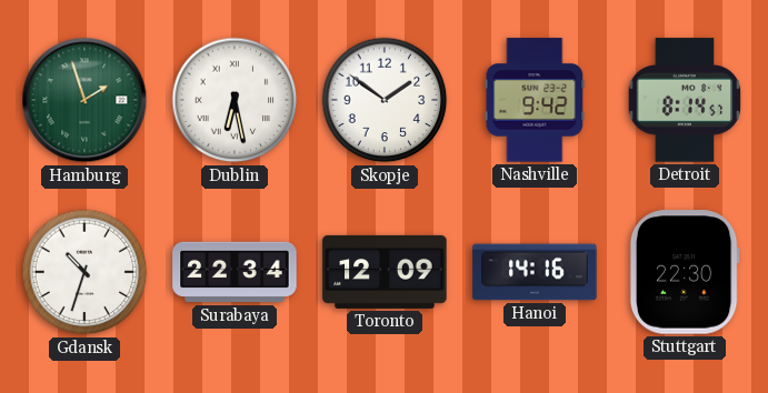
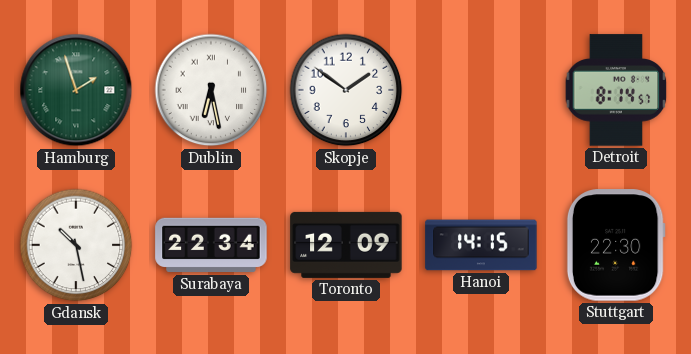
Nashville: 9:42 -> none (535, 100)
Gdansk: 10:33 -> 10:28 (76, 245)
Hanoi: 14:16 -> 14:15 (481, 245)
